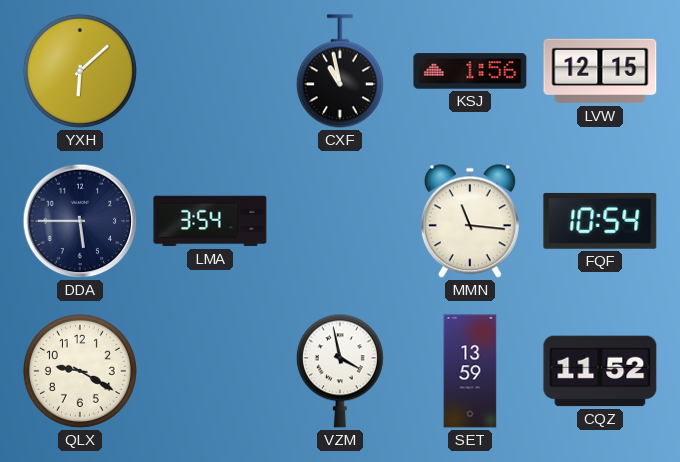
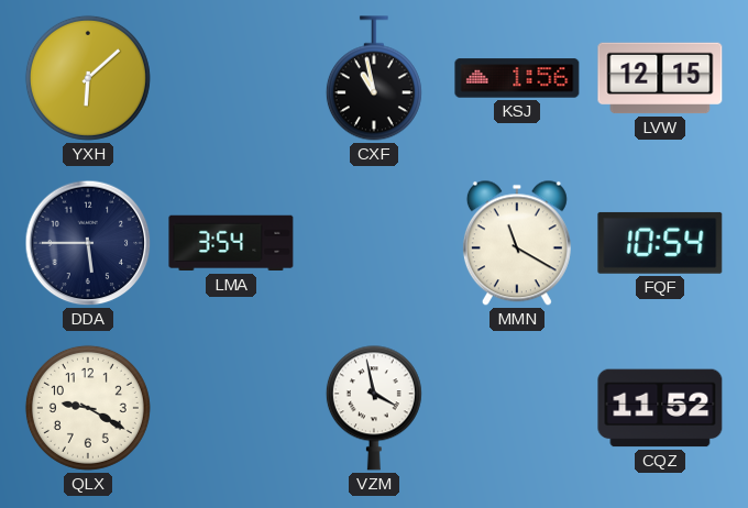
MMN: 11:16 -> 11:20 (517, 243)
SET: 13:59 -> none (470, 371)
